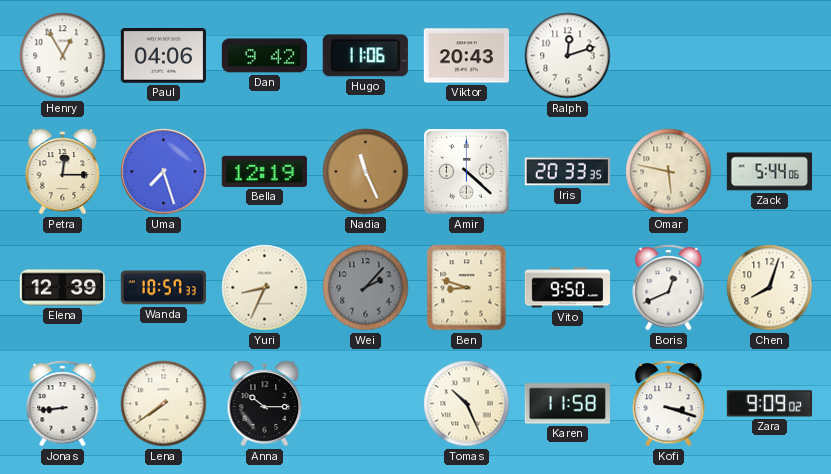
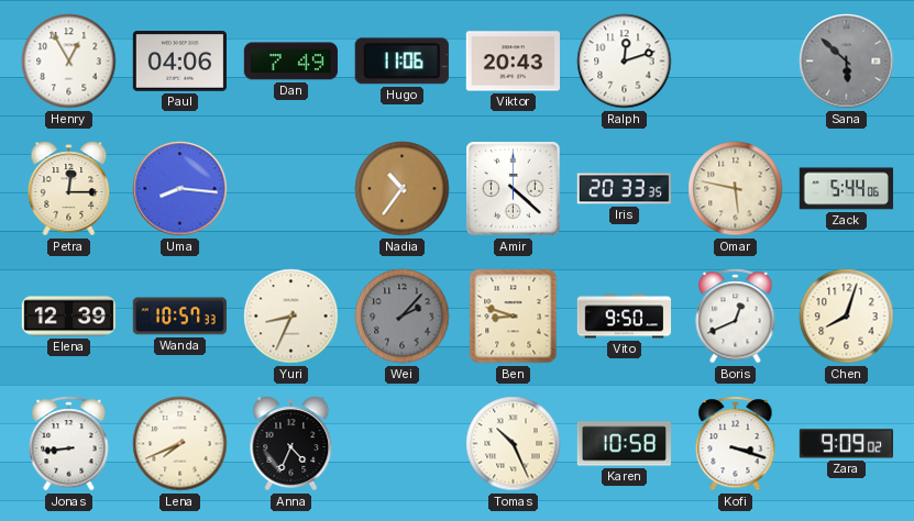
Dan: 9:42 -> 7:49 (290, 62)
Sana: none -> 5:52 (847, 62)
Uma: 7:27 -> 8:16 (180, 189)
Bella: 12:19 -> none (264, 171)
Nadia: 11:26 -> 10:36 (403, 189)
Lena: 7:39 -> 7:41 (180, 444)
Anna: 10:15 -> 4:34 (291, 444)
Karen: 11:58 -> 10:58 (624, 444)
